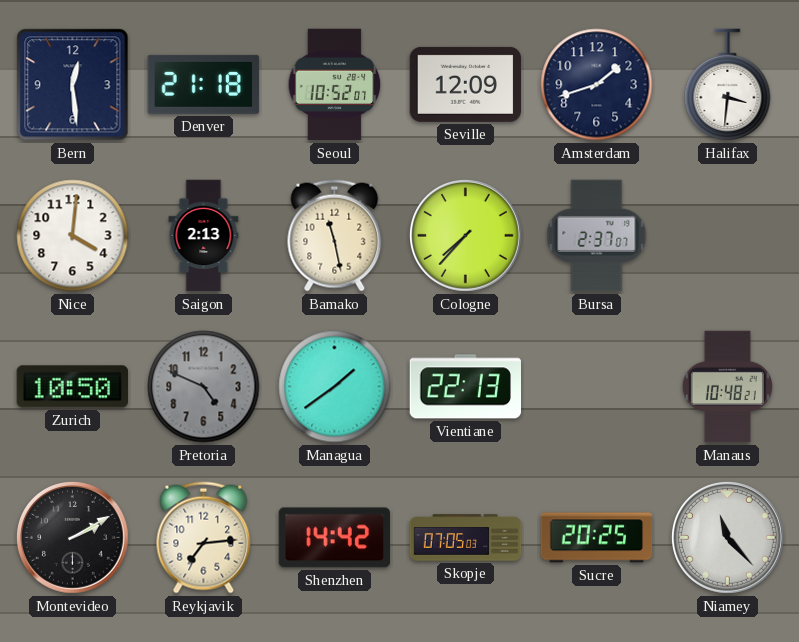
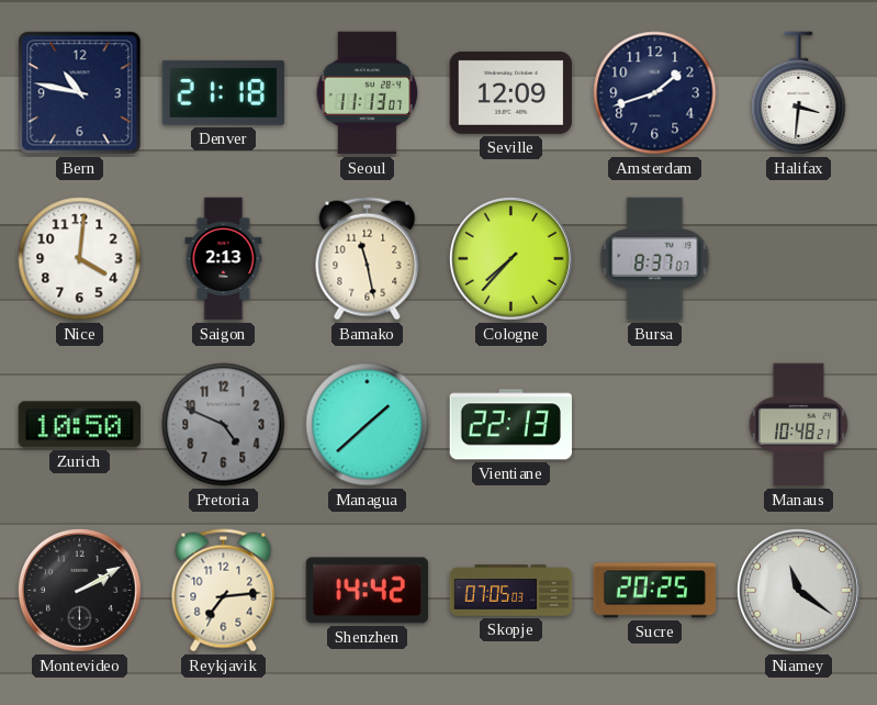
Bern: 12:29 -> 10:47 (80, 93)
Seoul: 10:52 -> 11:13 (368, 93)
Bursa: 2:37 -> 8:37 (655, 259)
Managua: 1:39 -> 1:38 (368, 425)
Niamey: 11:23 -> 11:21 (799, 591)
